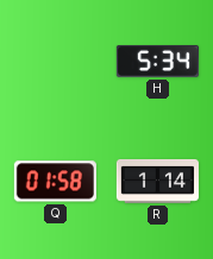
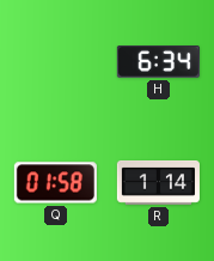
H: 5:34 -> 6:34 (158, 62)
